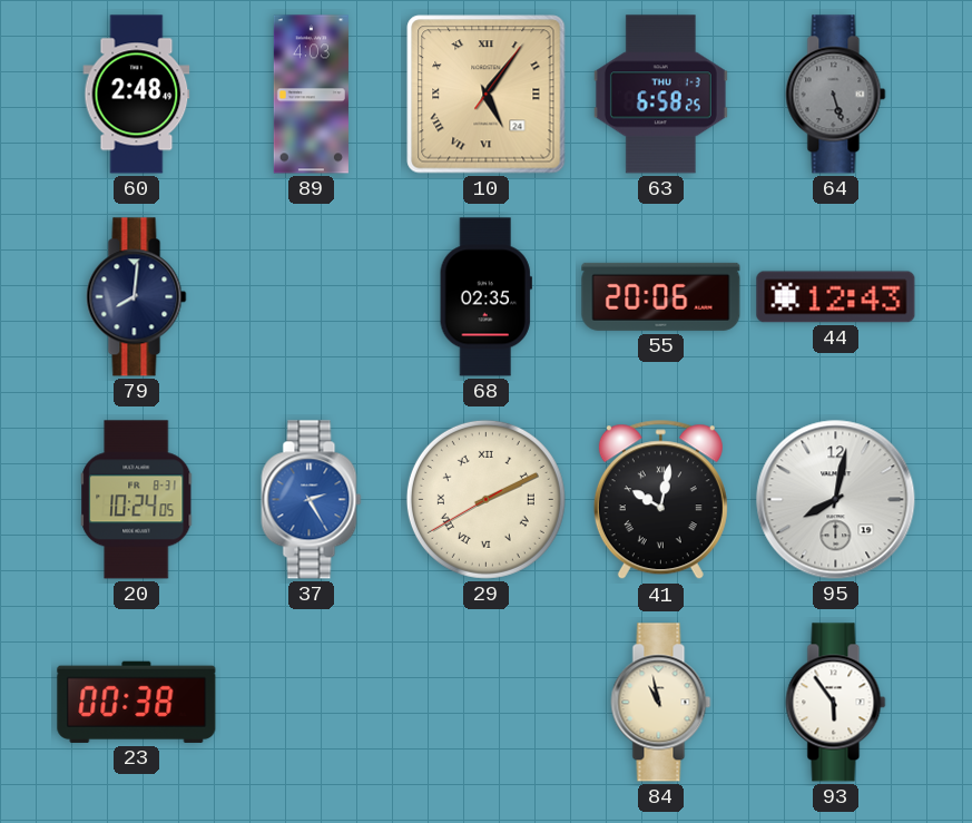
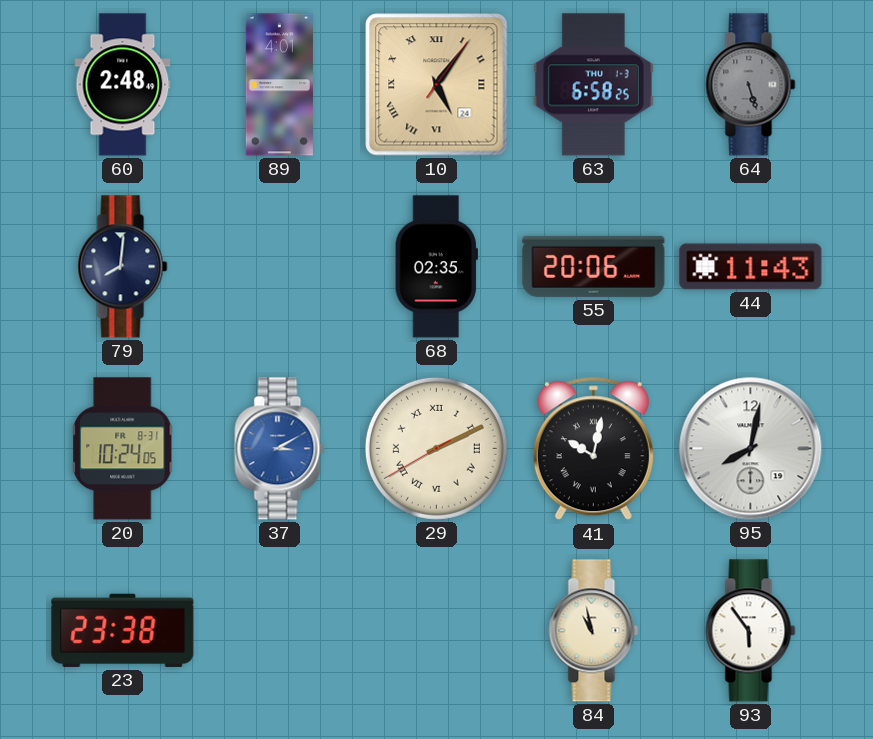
89: 4:03 -> 4:01 (279, 85)
44: 12:43 -> 11:43 (751, 267)
37: 2:25 -> 3:10 (280, 449)
23: 00:38 -> 23:38 (123, 630)
